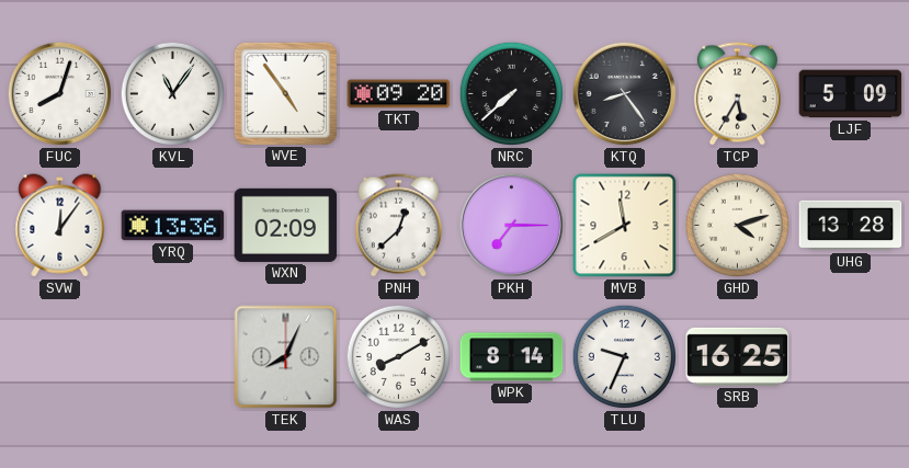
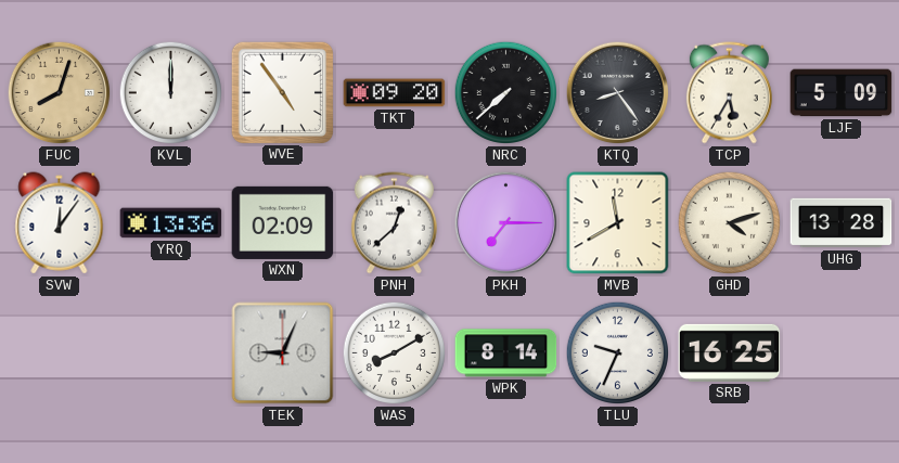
FUC dial: white -> champagne (60, 93)
KVL: 11:06 -> 12:00 (171, 93)
TEK: 8:04 -> 9:04 (283, 353)
